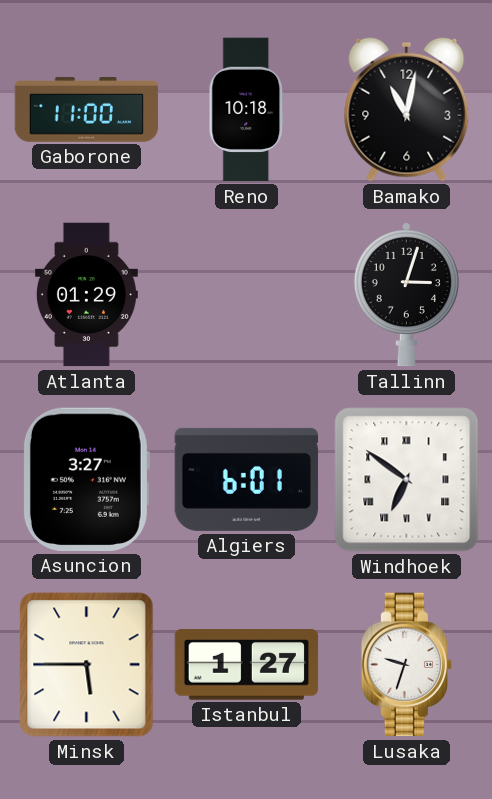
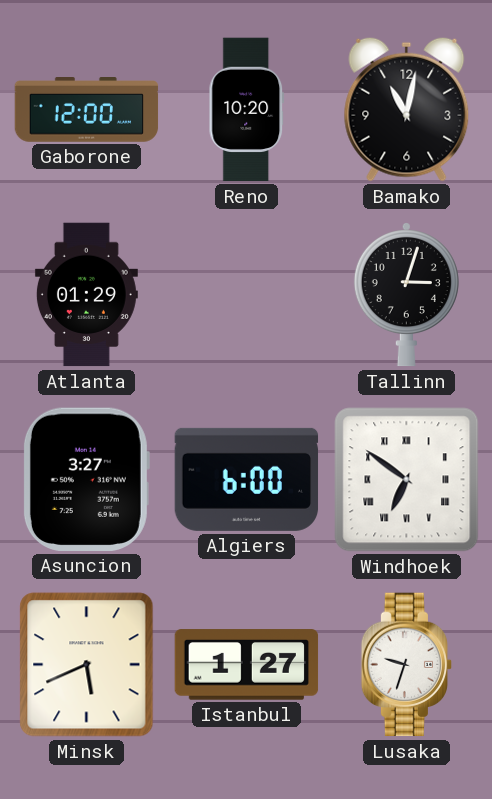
Gaborone: 11:00 -> 12:00 (87, 110)
Reno: 10:18 -> 10:20 (247, 110)
Algiers: 6:01 -> 6:00 (247, 479)
Minsk: 5:45 -> 5:41 (87, 665)
